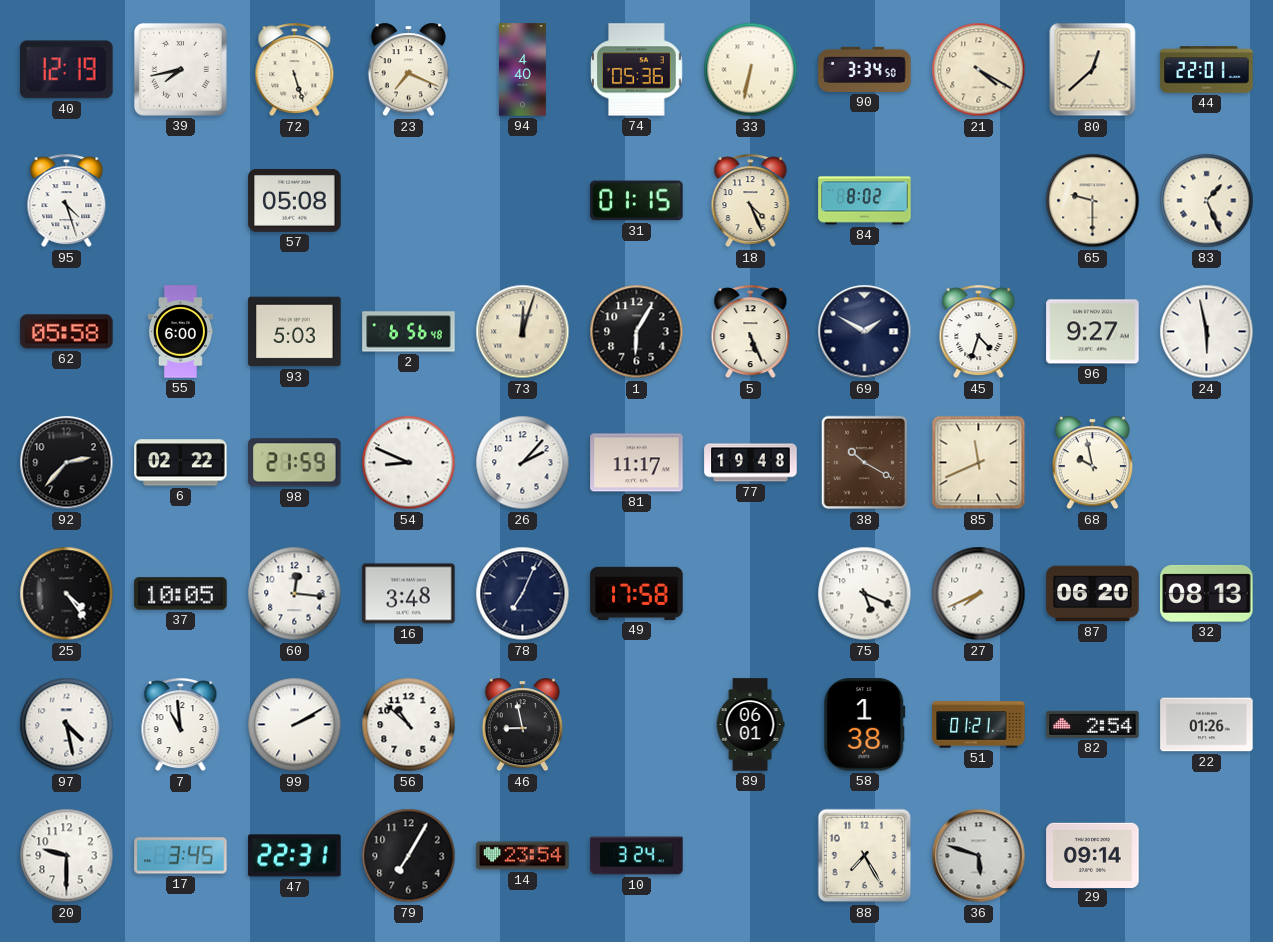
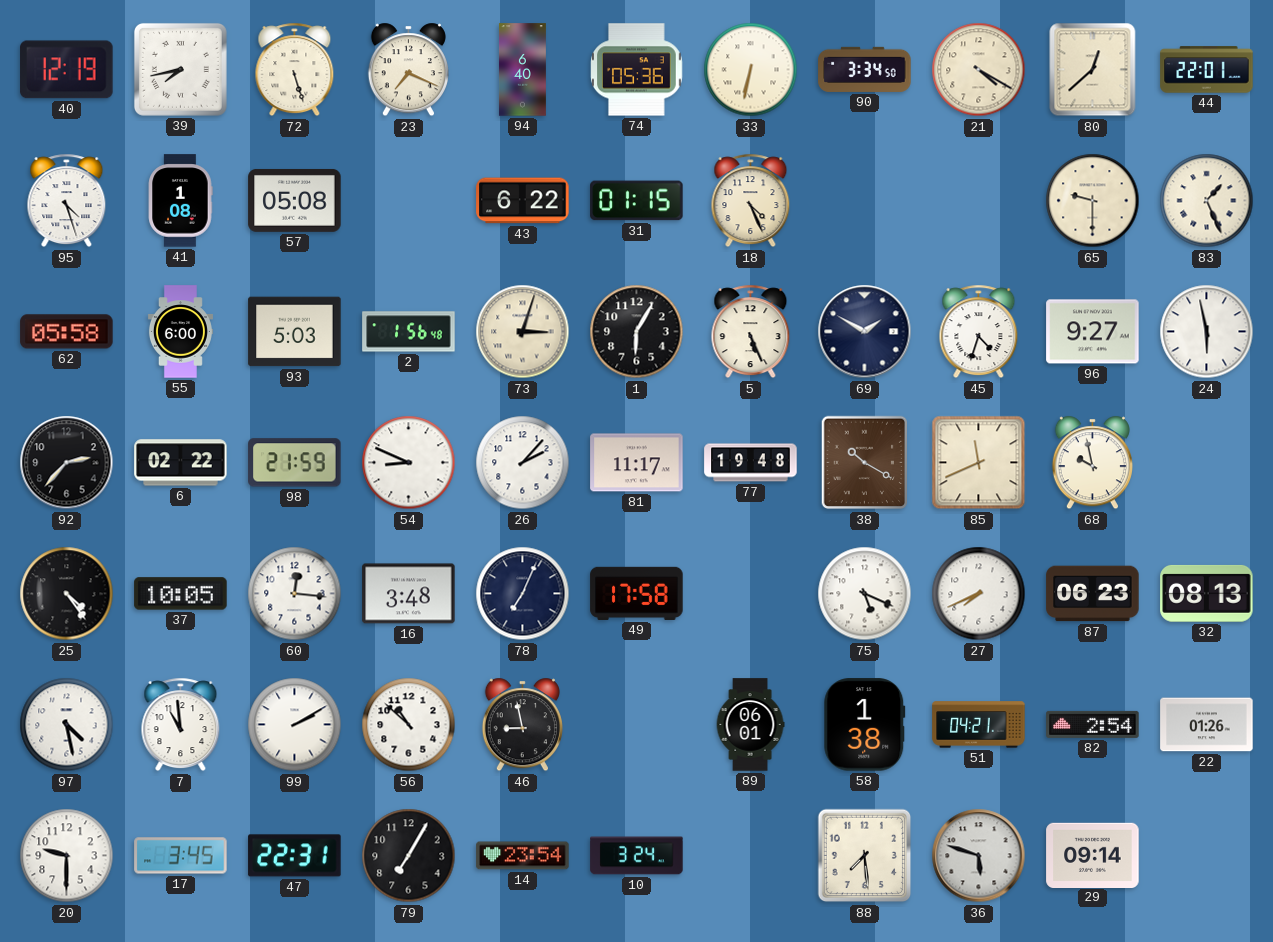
94: 4:40 -> 6:40 (522, 70)
41: none -> 1:08 (180, 201)
43: none -> 6:22 (523, 201)
84: 8:02 -> none (865, 201)
2: 6:56 -> 1:56 (409, 332)
73: 12:03 -> 3:03 (523, 332)
87: 06:20 -> 06:23 (1093, 594)
51: 01:21 -> 04:21 (979, 725)
88: 7:25 -> 7:29 (865, 856)
